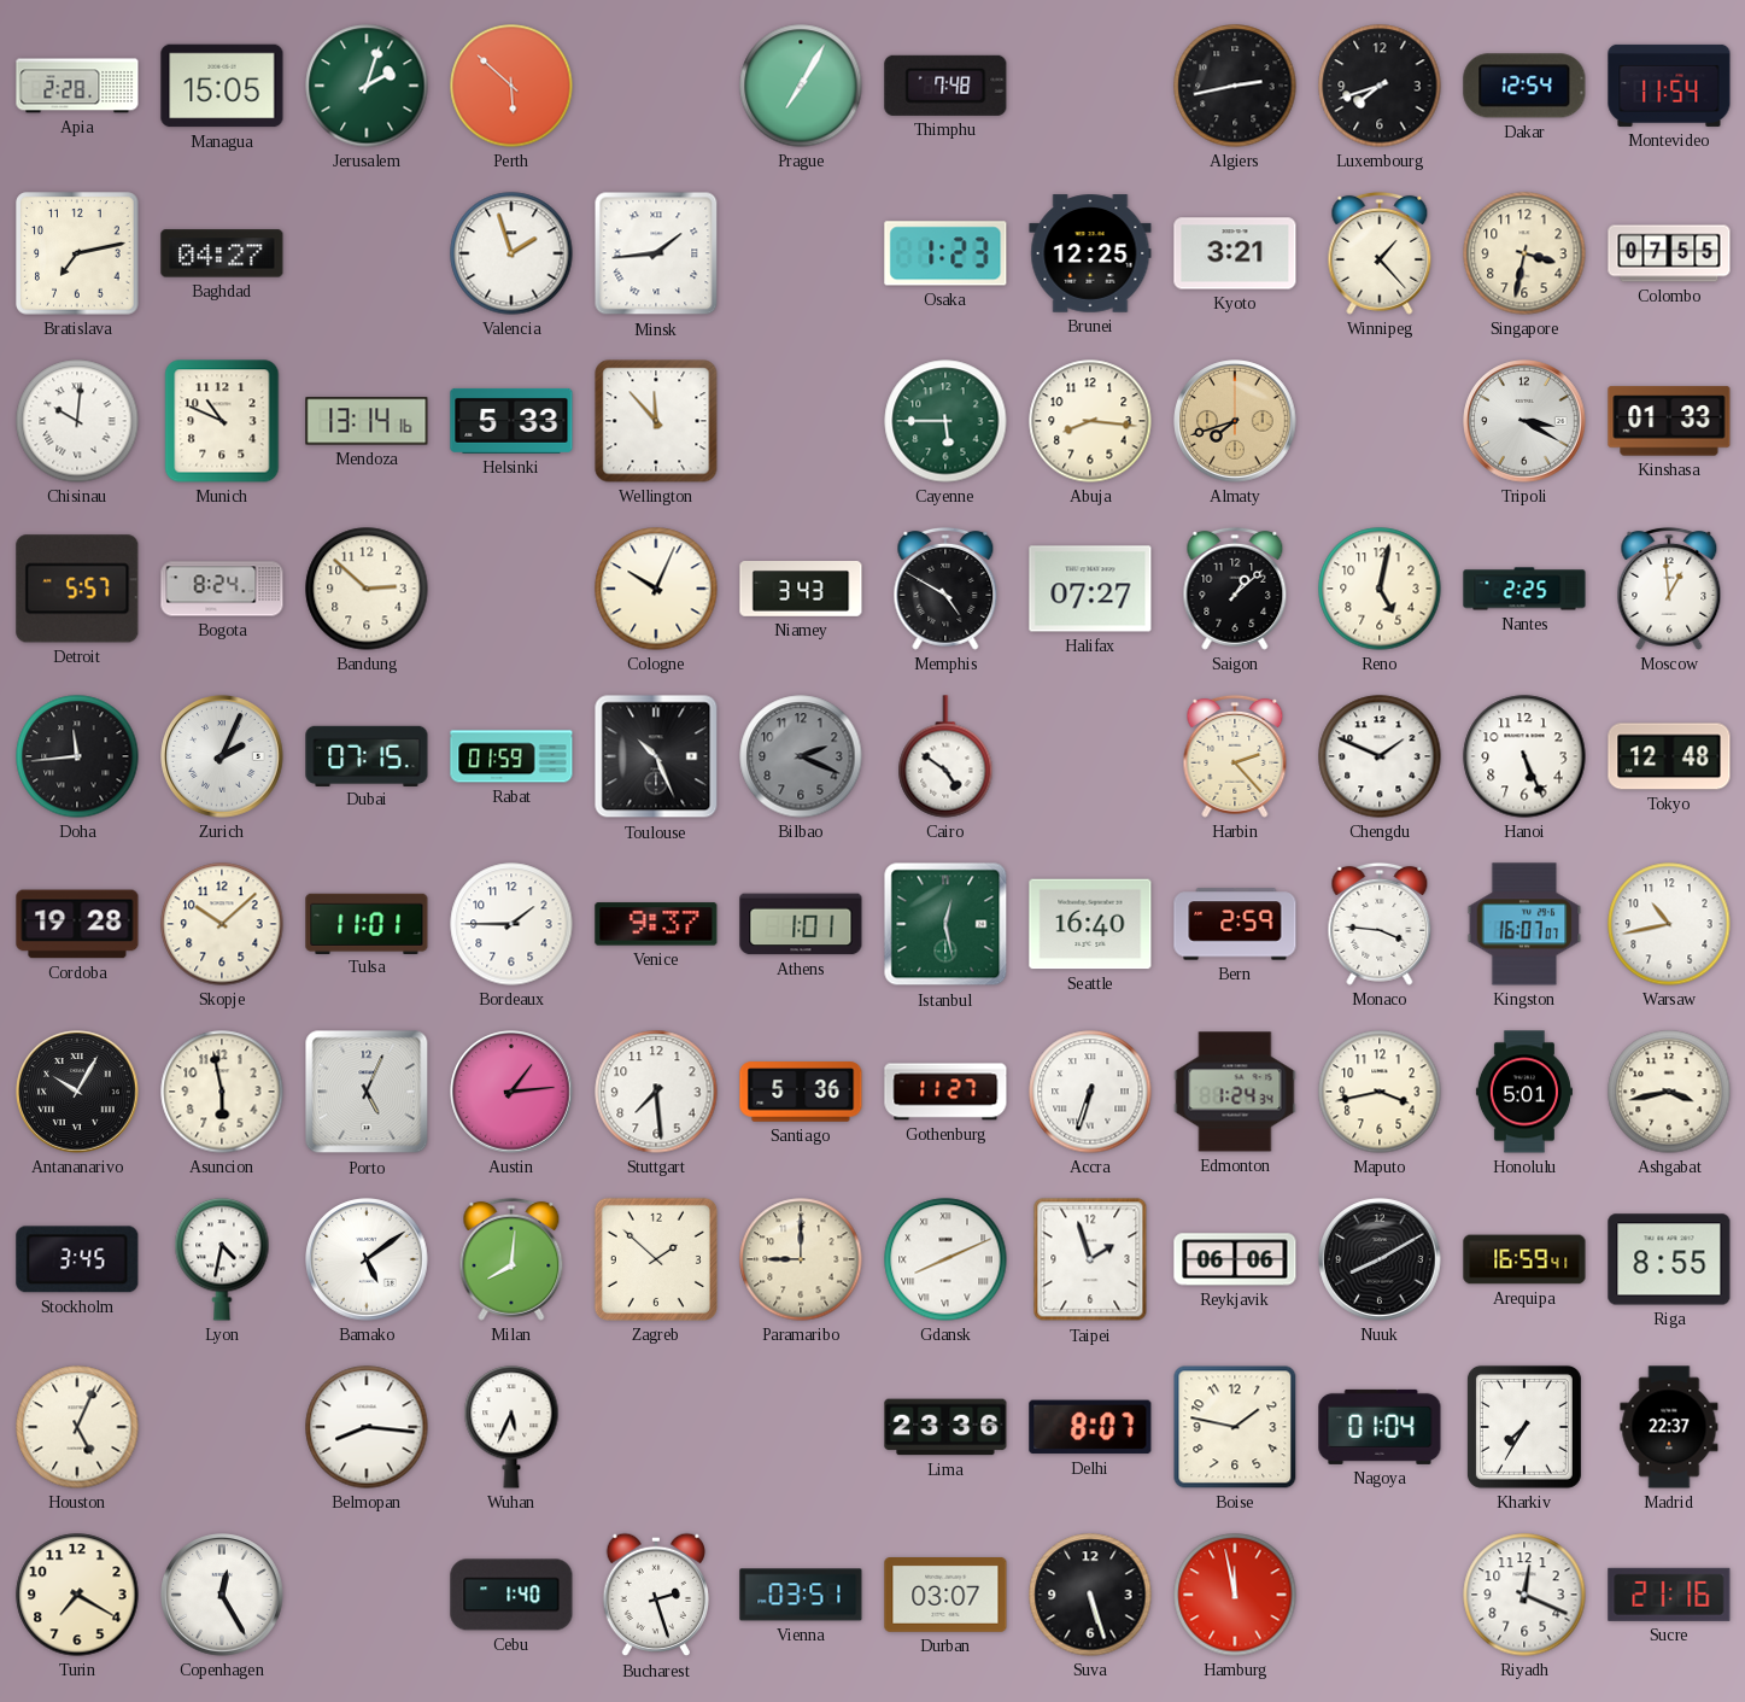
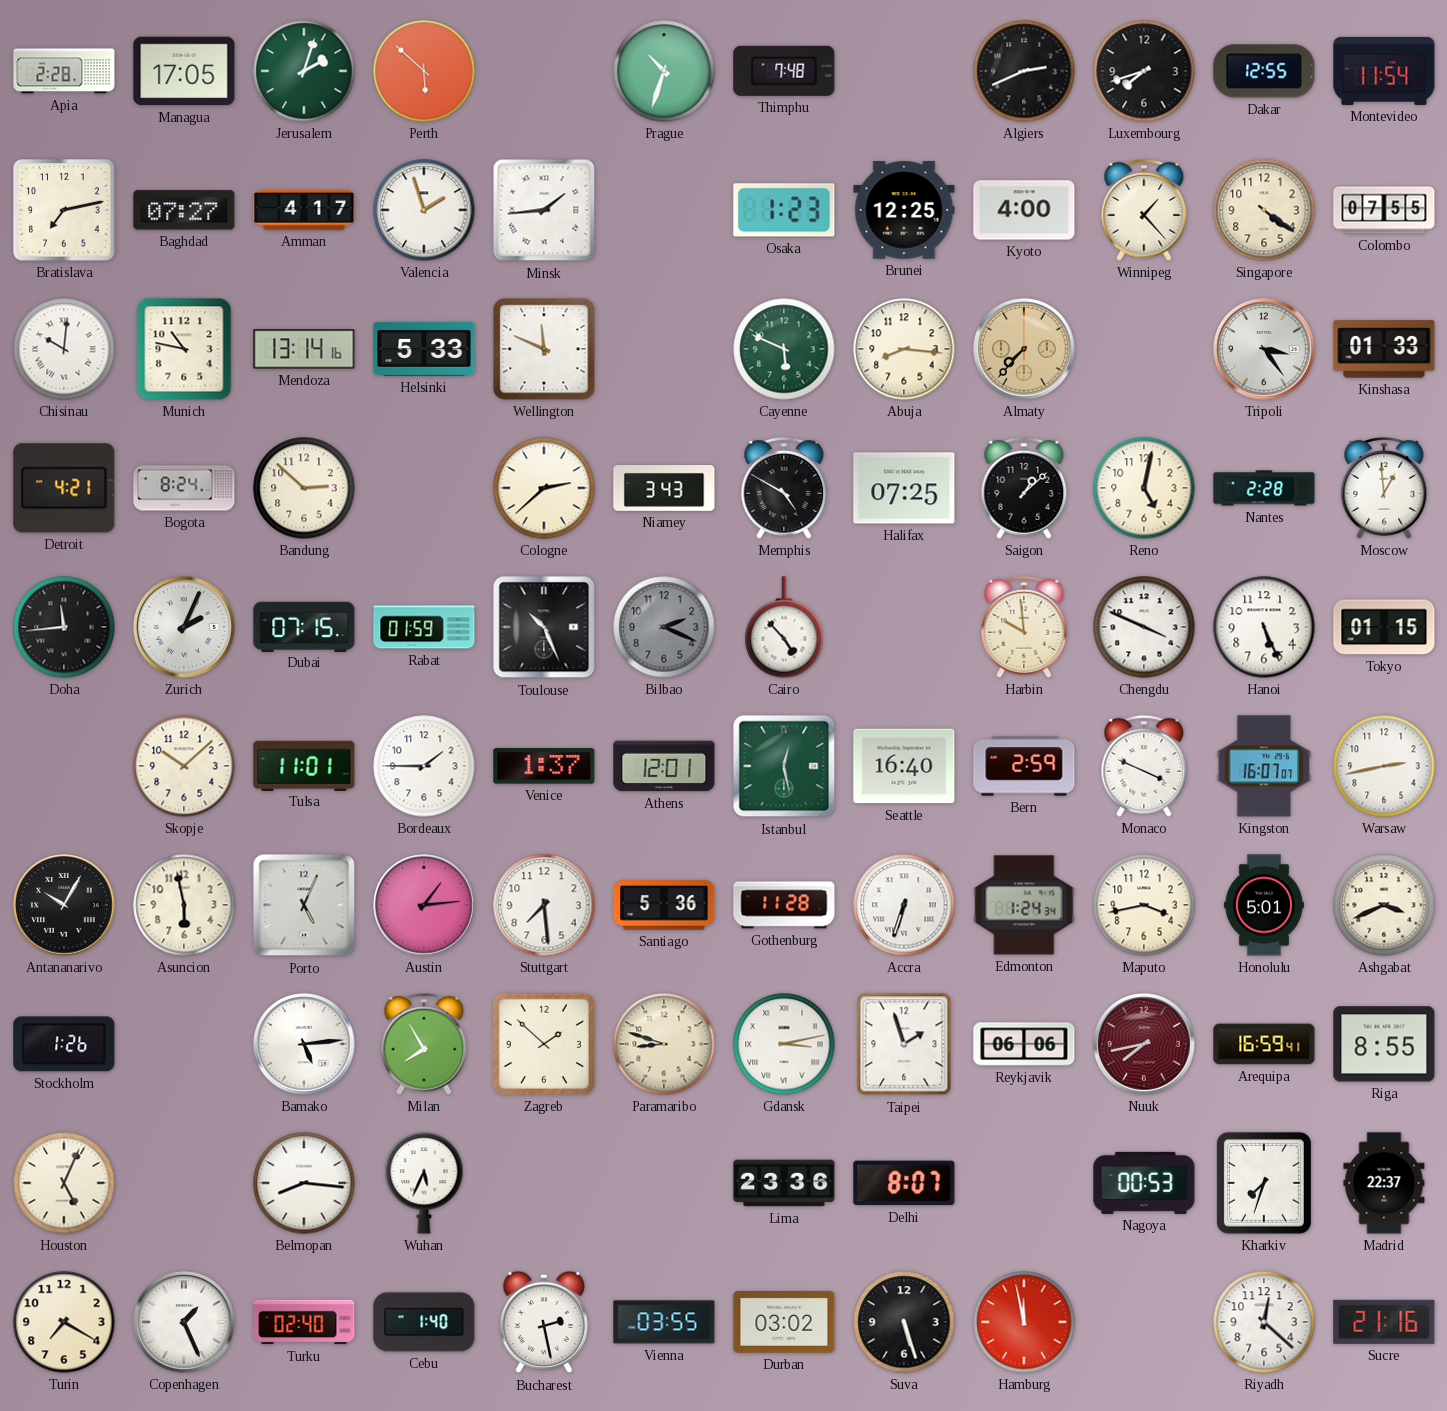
Managua: 15:05 -> 17:05 (184, 71)
Prague: 7:05 -> 10:33 (664, 71)
Algiers: 2:43 -> 2:41 (1024, 71)
Dakar: 12:54 -> 12:55 (1264, 71)
Baghdad: 04:27 -> 07:27 (184, 210)
Amman: none -> 4:17 (304, 210)
Kyoto: 3:21 -> 4:00 (1024, 210)
Singapore: 3:32 -> 4:21 (1264, 210)
Munich: 10:49 -> 10:47 (184, 349)
Wellington: 11:53 -> 11:49 (544, 349)
Cayenne: 5:45 -> 5:49 (784, 349)
Almaty: 7:42 -> 7:37 (1024, 349)
Tripoli: 3:20 -> 3:24 (1264, 349)
Detroit: 5:57 -> 4:21 (64, 488)
Cologne: 10:04 -> 2:38 (544, 488)
Halifax: 07:27 -> 07:25 (904, 488)
Nantes: 2:25 -> 2:28 (1264, 488)
Cairo: 4:51 -> 4:53 (784, 627)
Harbin: 2:23 -> 9:59 (1024, 627)
Chengdu: 1:49 -> 3:49 (1144, 627)
Tokyo: 12:48 -> 01:15 (1384, 627)
Cordoba: 19:28 -> none (77, 924)
Venice: 9:37 -> 1:37 (544, 766)
Athens: 1:01 -> 12:01 (664, 766)
Monaco: 3:46 -> 3:49 (1144, 766)
Warsaw: 10:43 -> 2:43 (1384, 766)
Gothenburg: 11:27 -> 11:28 (784, 905)
Ashgabat: 3:43 -> 3:41 (1384, 905)
Stockholm: 3:45 -> 1:26 (64, 1044)
Lyon: 4:32 -> none (222, 1259)
Bamako: 5:09 -> 5:14 (304, 1044)
Milan: 8:01 -> 7:55 (424, 1044)
Paramaribo: 9:00 -> 8:48 (664, 1044)
Gdansk: 8:11 -> 3:13 (784, 1044)
Nuuk: 8:10 -> 7:43 (1144, 1044)
Nuuk dial: black -> burgundy (1144, 1044)
Boise: 1:47 -> none (1235, 1427)
Nagoya: 01:04 -> 00:53 (1144, 1183)
Kharkiv: 7:35 -> 7:33 (1264, 1183)
Copenhagen: 12:25 -> 1:26 (184, 1322)
Turku: none -> 02:40 (304, 1322)
Bucharest: 2:27 -> 2:28 (544, 1322)
Vienna: 03:51 -> 03:55 (664, 1322)
Durban: 03:07 -> 03:02 (784, 1323)
Riyadh: 12:19 -> 12:22 (1264, 1322)
